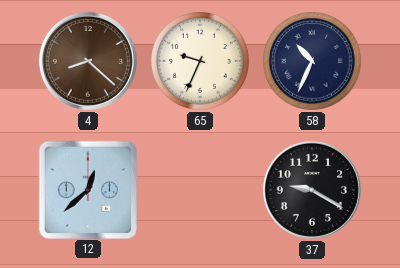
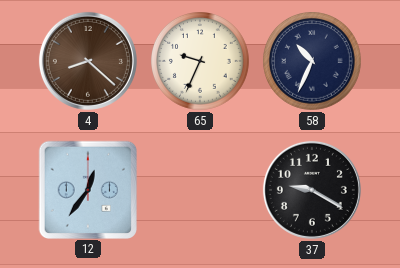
12: 12:38 -> 12:36 (87, 189)
